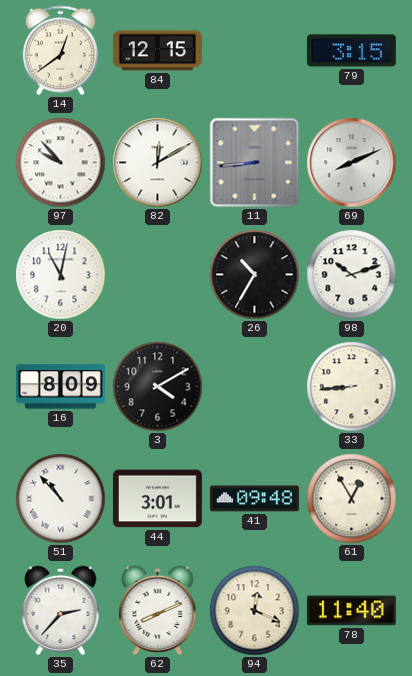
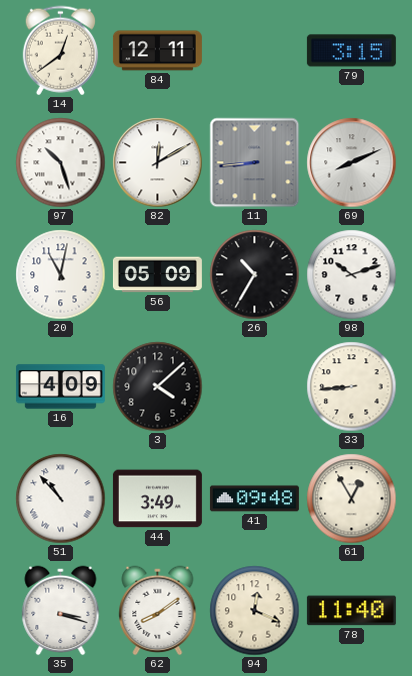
84: 12:15 -> 12:11 (157, 51)
97: 9:53 -> 10:27 (61, 163)
56: none -> 05:09 (157, 275)
16: 8:09 -> 4:09 (60, 387)
3: 4:10 -> 4:08 (158, 387)
44: 3:01 -> 3:49 (157, 499)
35: 2:37 -> 3:18 (61, 611)
62: 8:11 -> 8:09 (158, 611)
